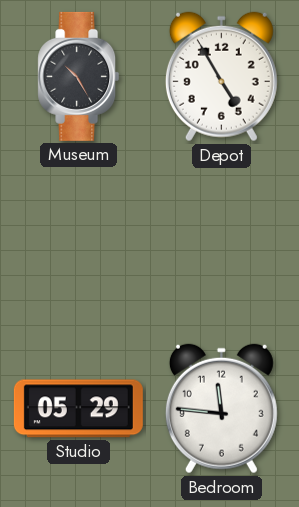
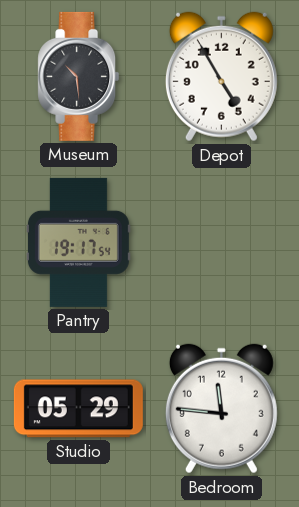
Museum: 10:25 -> 10:29 (79, 76)
Pantry: none -> 19:17 (78, 242)
